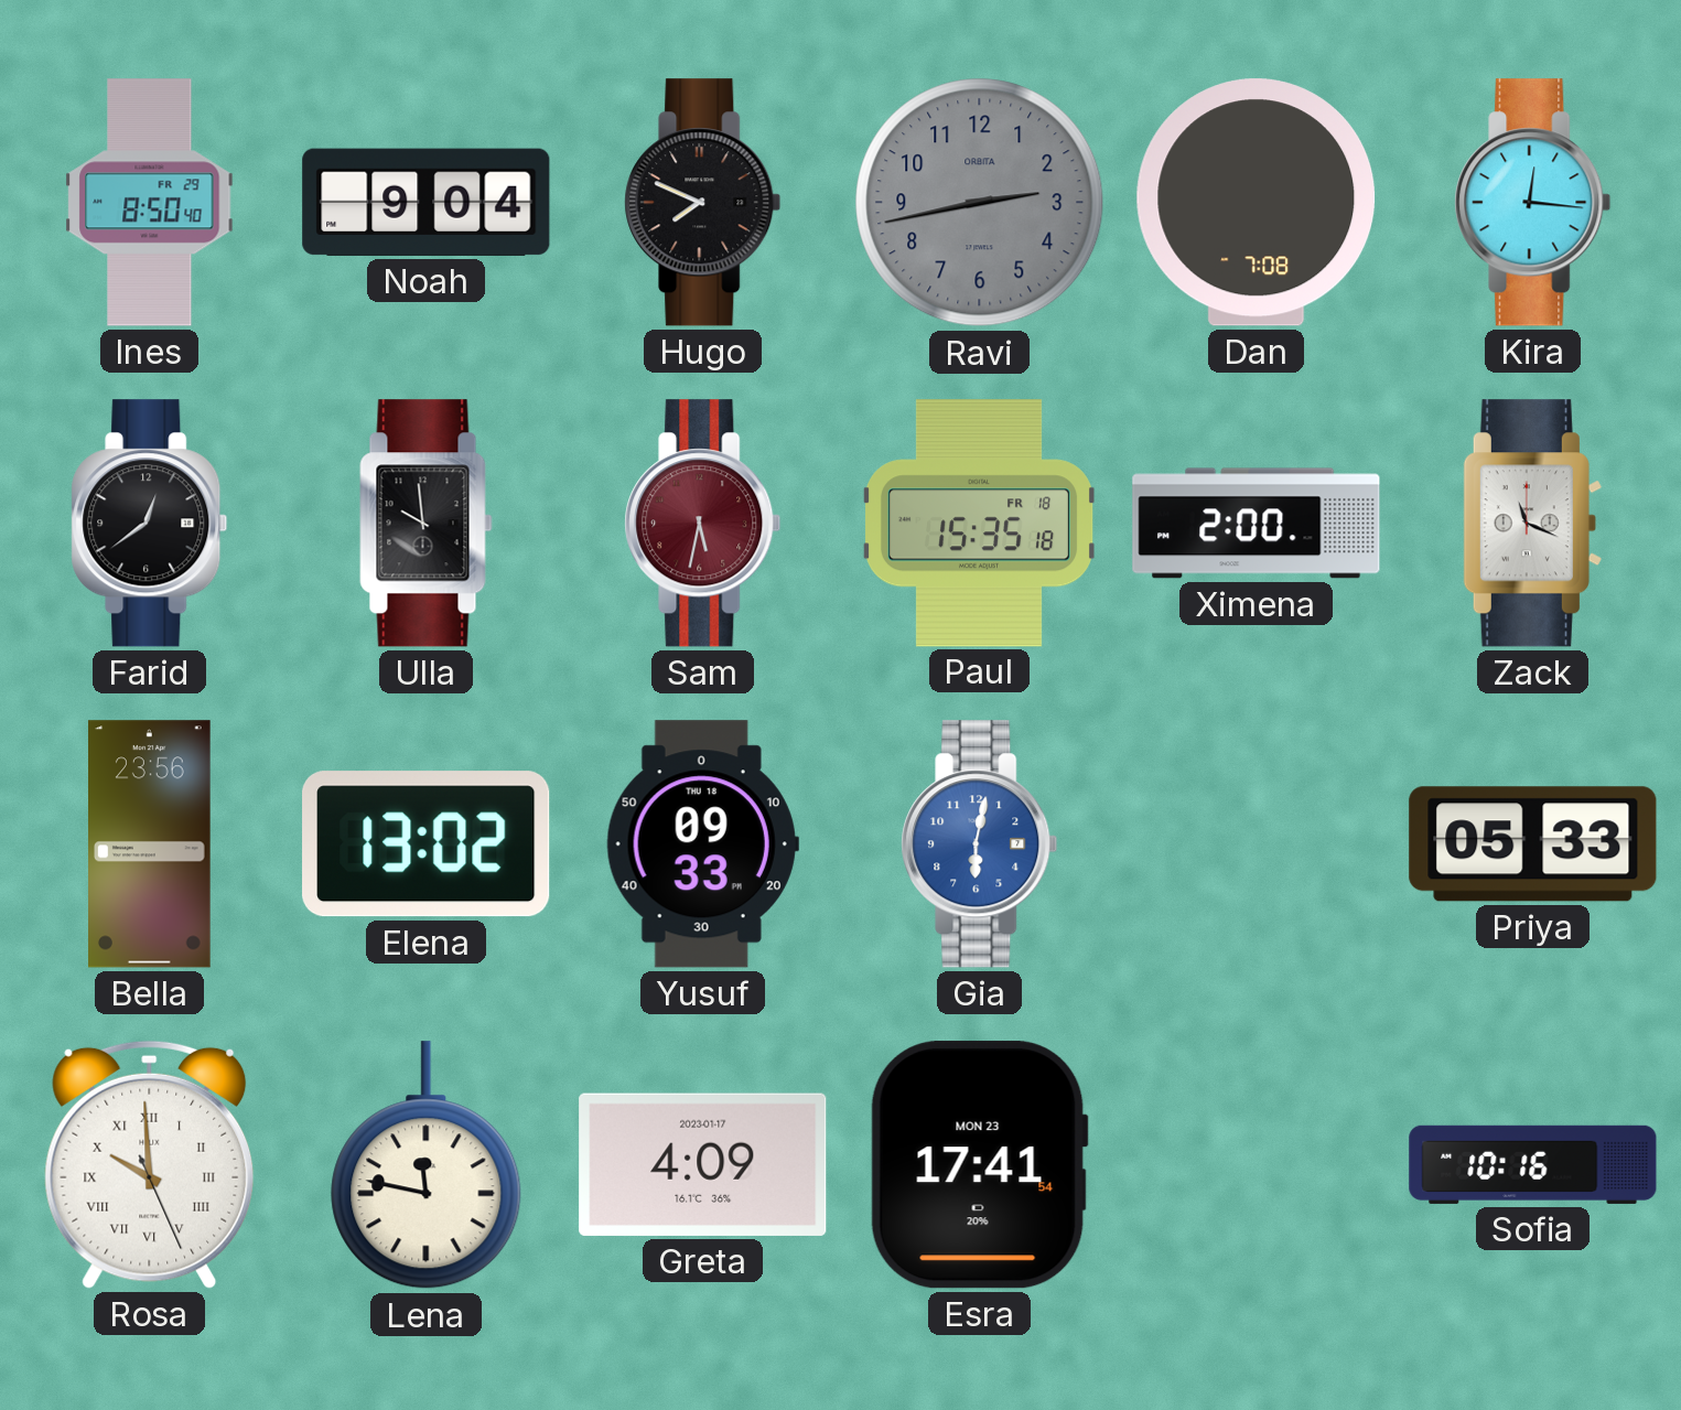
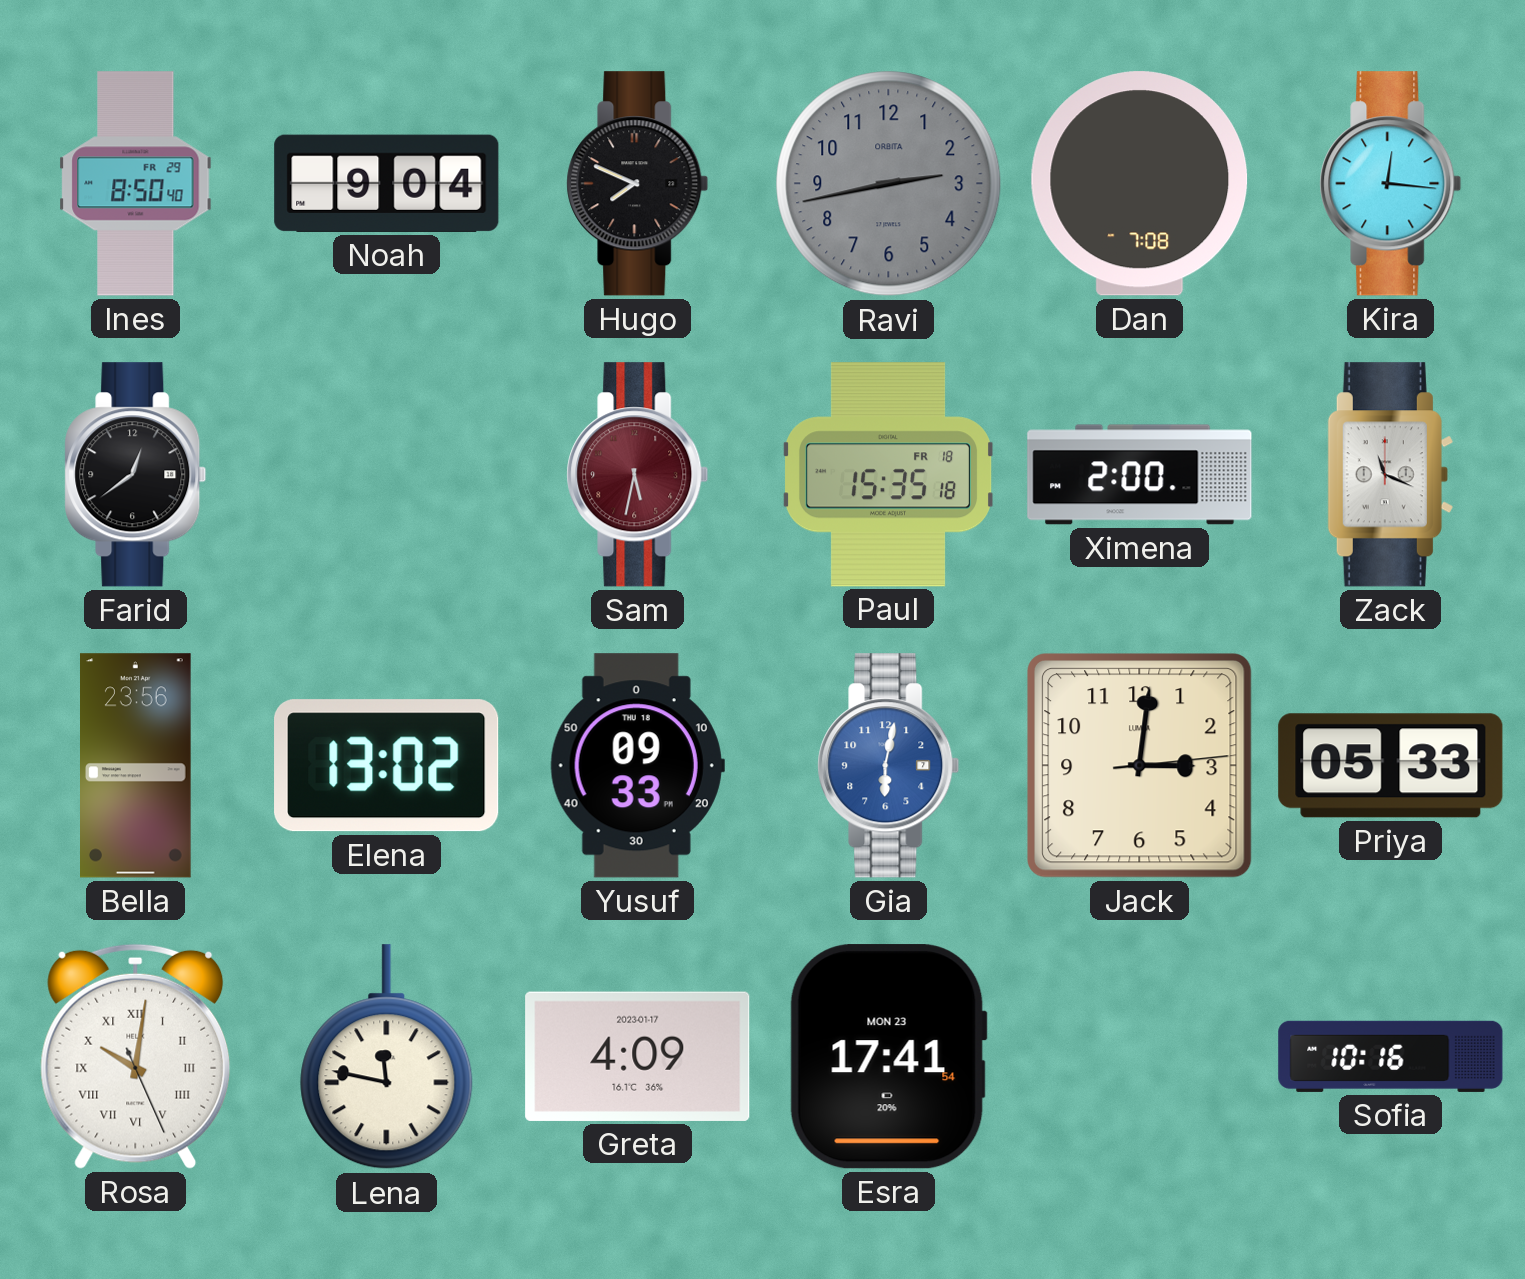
Ulla: 9:59 -> none (427, 524)
Jack: none -> 3:01 (1140, 766)
Rosa: 9:59 -> 10:01 (136, 1056)
